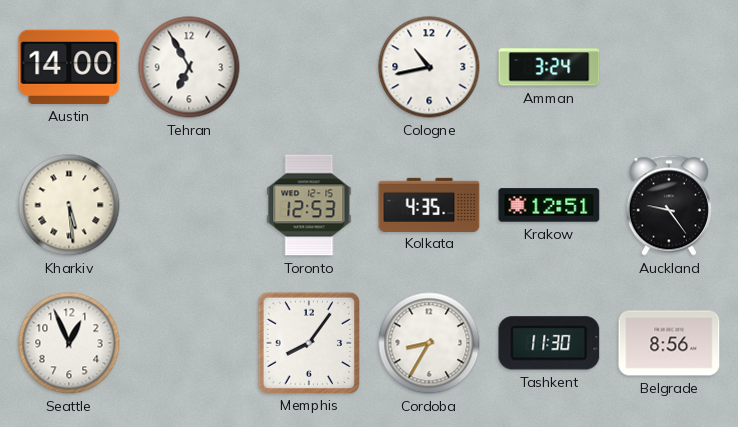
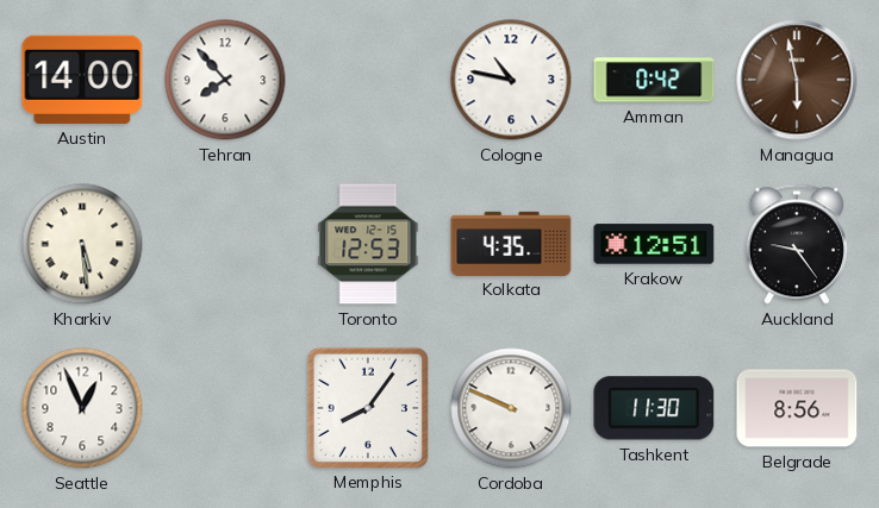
Tehran: 6:55 -> 7:53 (225, 80)
Cologne: 10:43 -> 10:47 (511, 80)
Amman: 3:24 -> 0:42 (654, 80)
Managua: none -> 5:58 (797, 80)
Cordoba: 8:35 -> 9:49 (511, 408)
